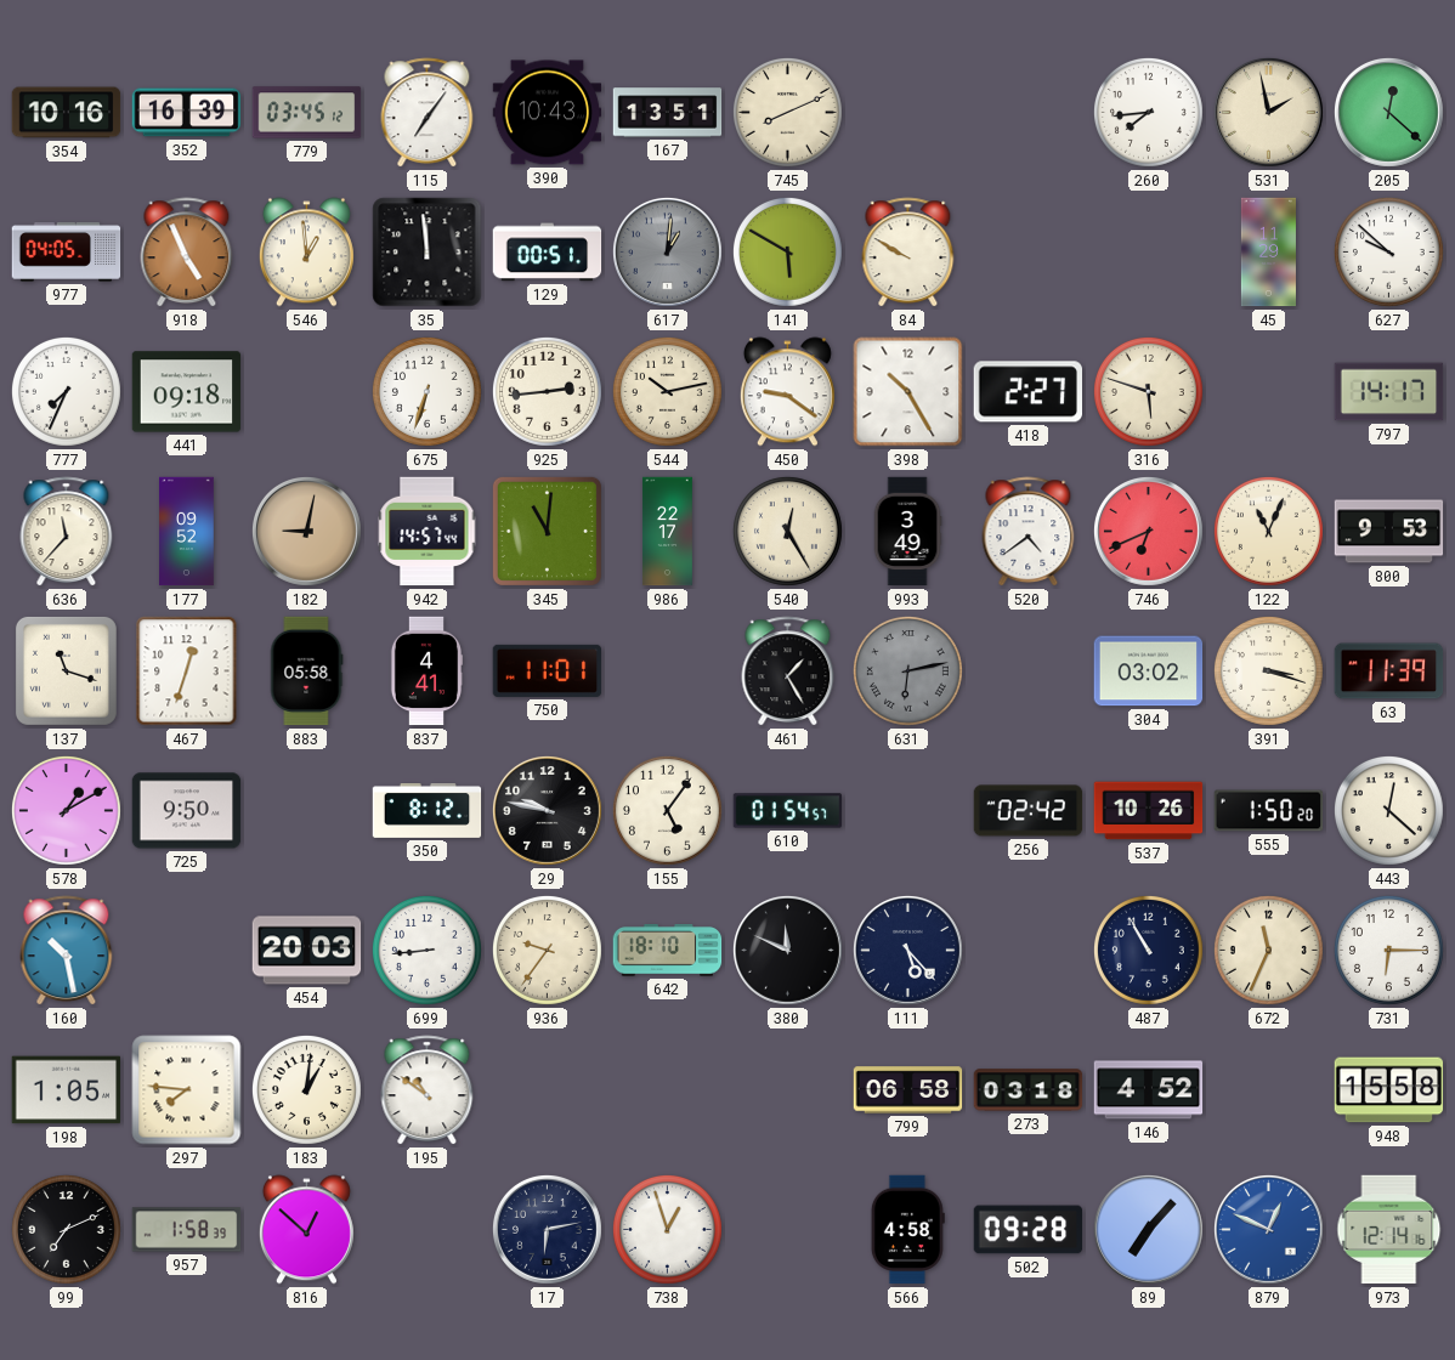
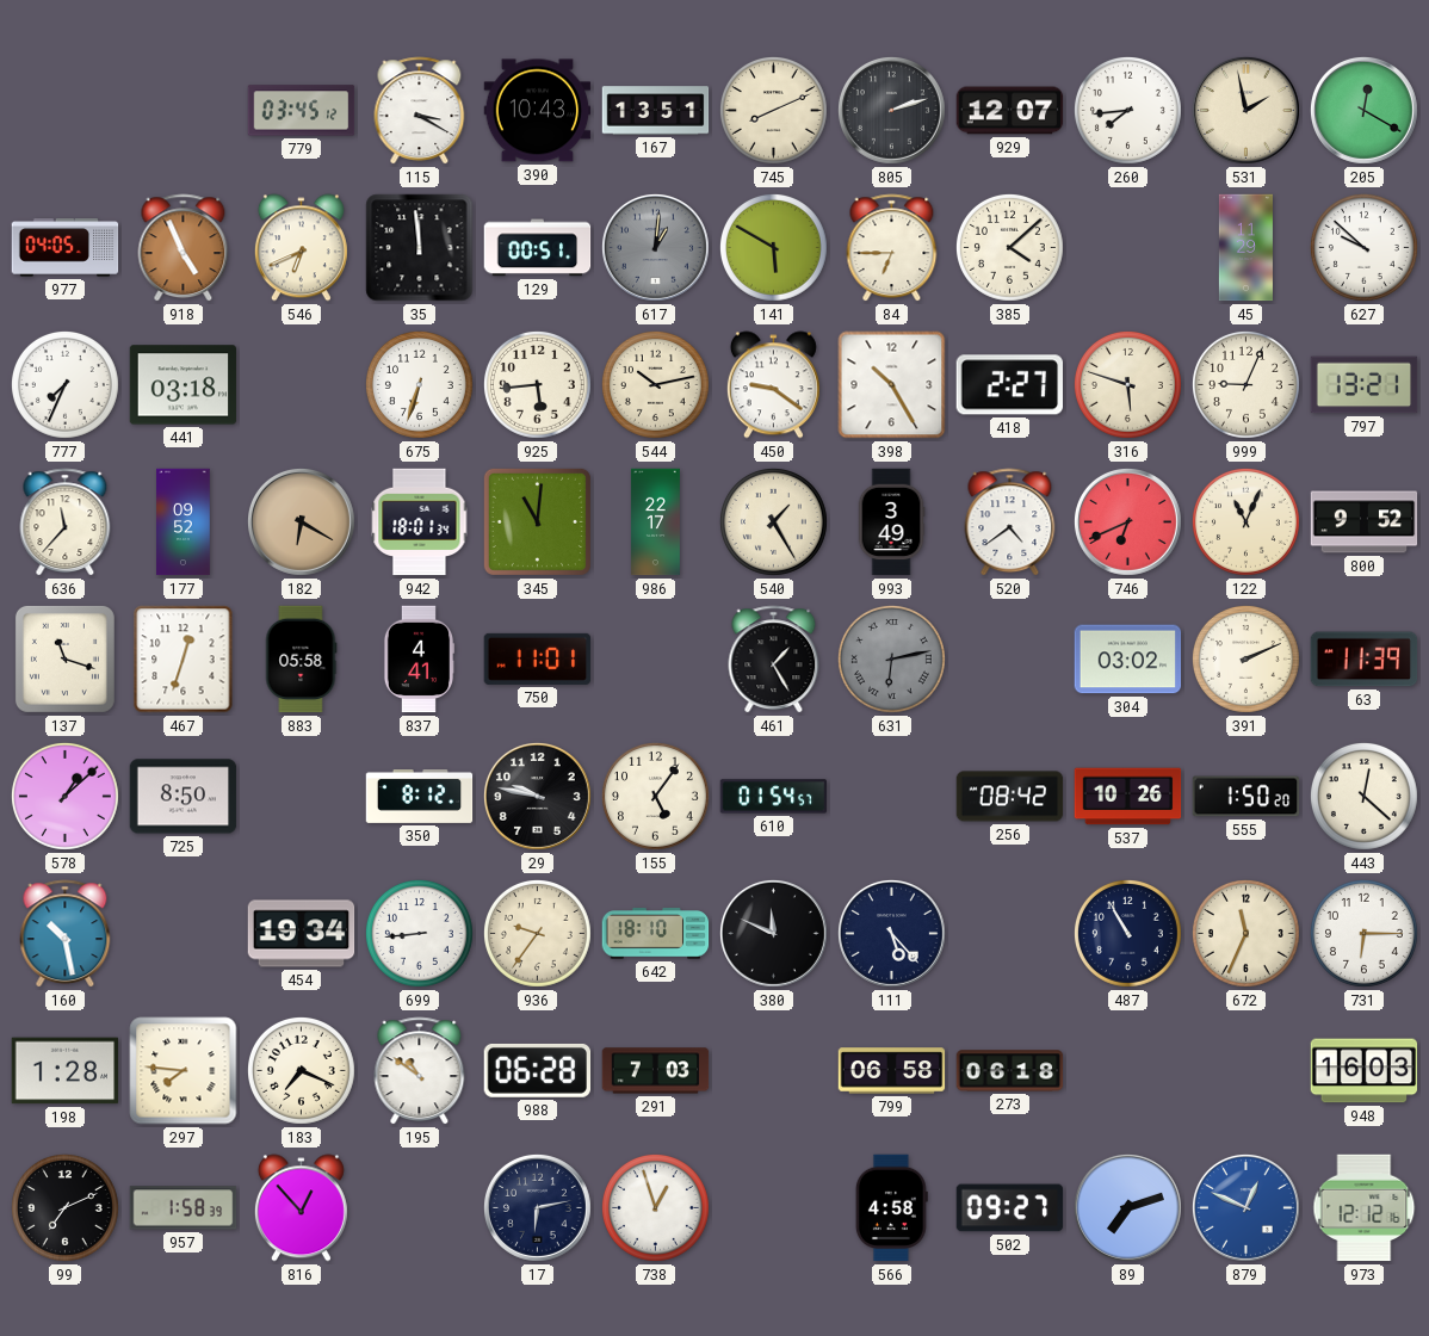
354: 10:16 -> none (67, 113)
352: 16:39 -> none (187, 113)
115: 7:06 -> 3:20 (420, 111)
805: none -> 2:12 (891, 110)
929: none -> 12:07 (1010, 111)
205: 12:22 -> 12:20 (1363, 110)
546: 12:59 -> 6:41 (301, 248)
84: 9:50 -> 6:45 (892, 248)
385: none -> 4:08 (1009, 247)
441: 09:18 -> 03:18 (184, 385)
925: 2:44 -> 5:44 (537, 384)
999: none -> 9:04 (1245, 384)
797: 14:17 -> 13:21 (1365, 385)
182: 9:02 -> 6:20 (301, 521)
942: 14:57 -> 18:01 (420, 522)
540: 12:25 -> 1:25 (773, 521)
800: 9:53 -> 9:52 (1365, 522)
391: 3:18 -> 2:11 (1245, 658)
578: 1:10 -> 1:08 (64, 796)
725: 9:50 -> 8:50 (184, 797)
256: 02:42 -> 08:42 (1010, 797)
454: 20:03 -> 19:34 (302, 934)
198: 1:05 -> 1:28 (66, 1071)
183: 1:01 -> 7:19 (301, 1070)
988: none -> 06:28 (538, 1070)
291: none -> 7:03 (656, 1071)
273: 03:18 -> 06:18 (1010, 1071)
146: 4:52 -> none (1149, 1090)
948: 15:58 -> 16:03 (1365, 1071)
816: 12:52 -> 12:53 (301, 1208)
502: 09:28 -> 09:27 (1010, 1208)
89: 7:07 -> 7:12 (1127, 1207)
973: 12:14 -> 12:12 (1365, 1208)
